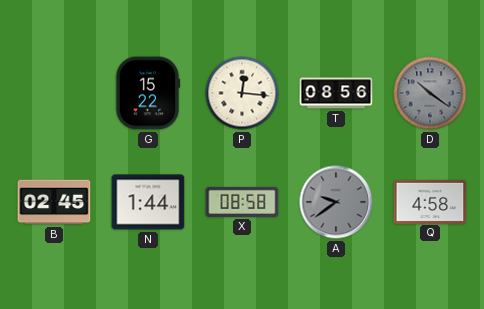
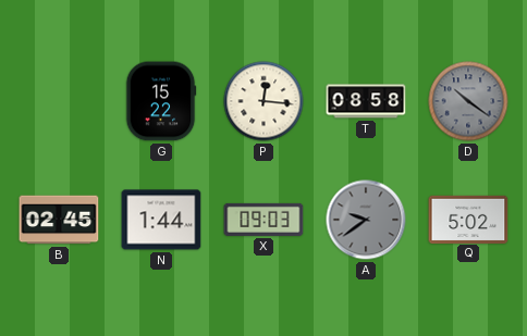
T: 08:56 -> 08:58 (366, 101)
X: 08:58 -> 09:03 (263, 220)
Q: 4:58 -> 5:02 (468, 219)
